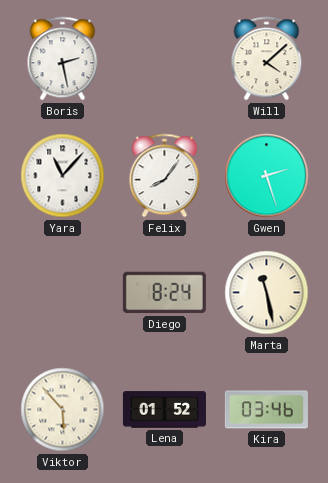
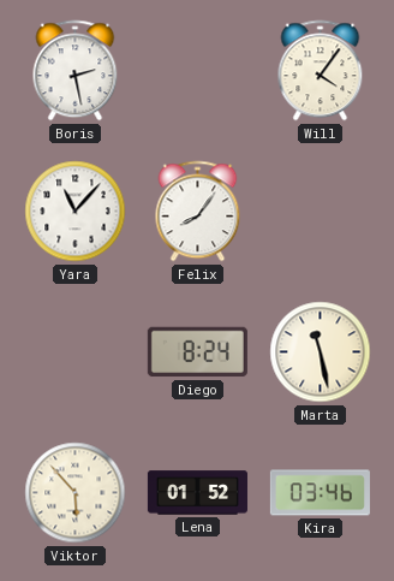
Will: 4:08 -> 4:06 (321, 71)
Gwen: 2:27 -> none (267, 176)
